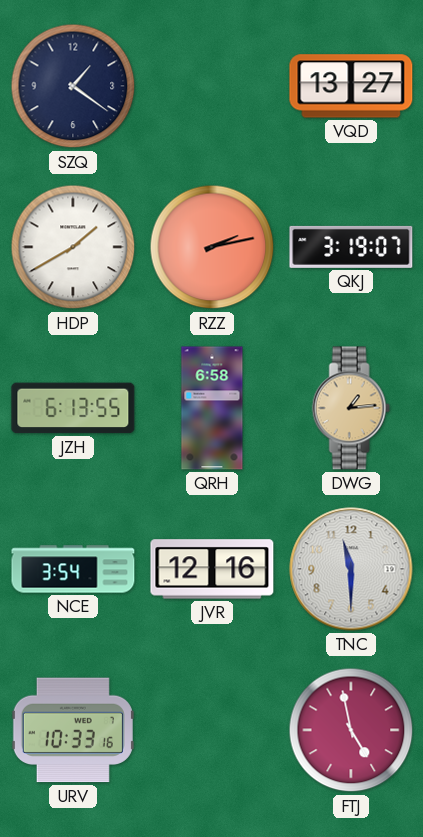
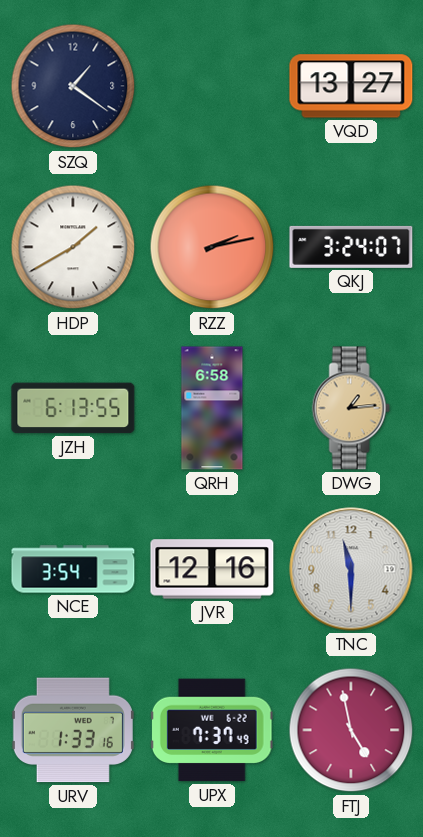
QKJ: 3:19 -> 3:24 (351, 247)
URV: 10:33 -> 1:33 (73, 730)
UPX: none -> 7:37 (212, 730)
